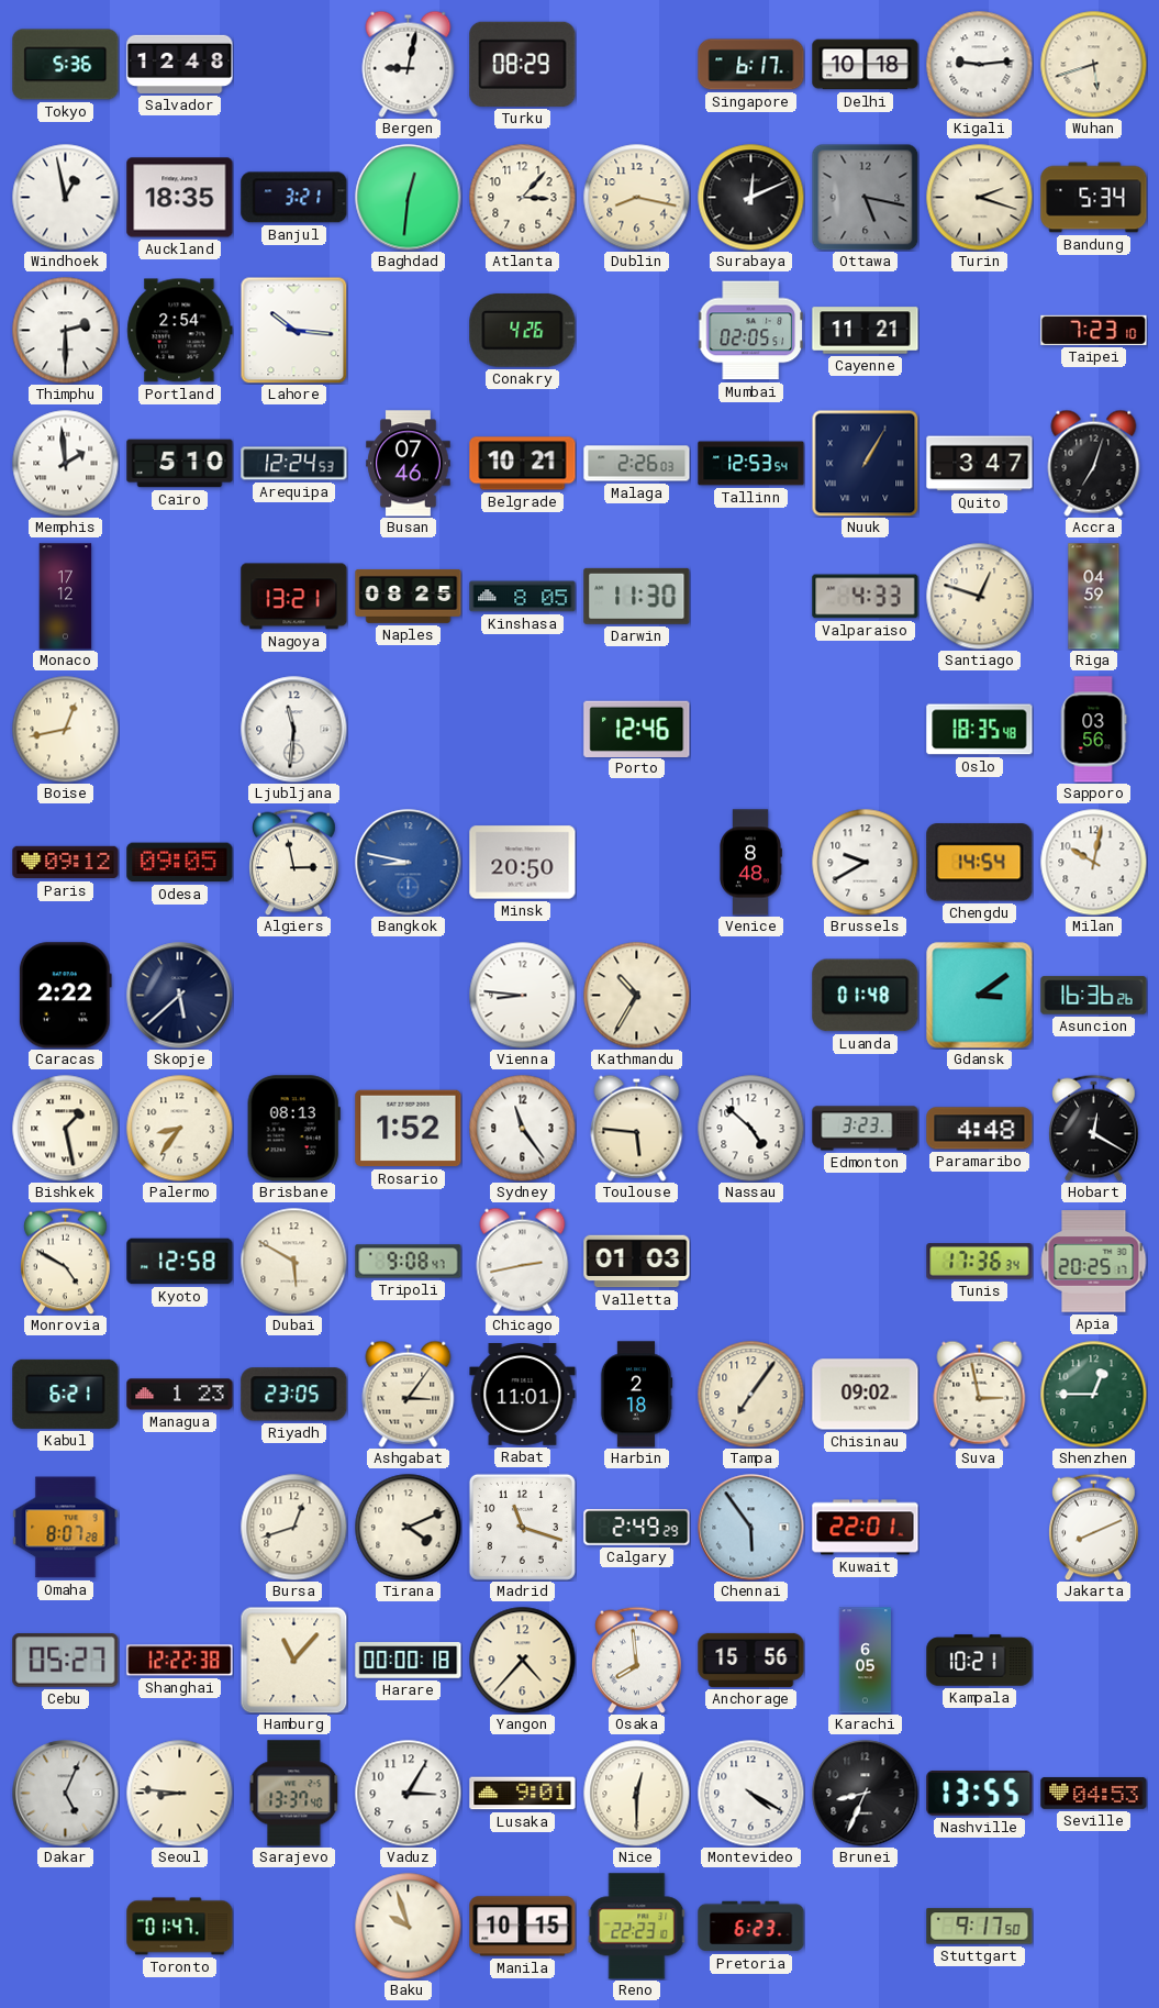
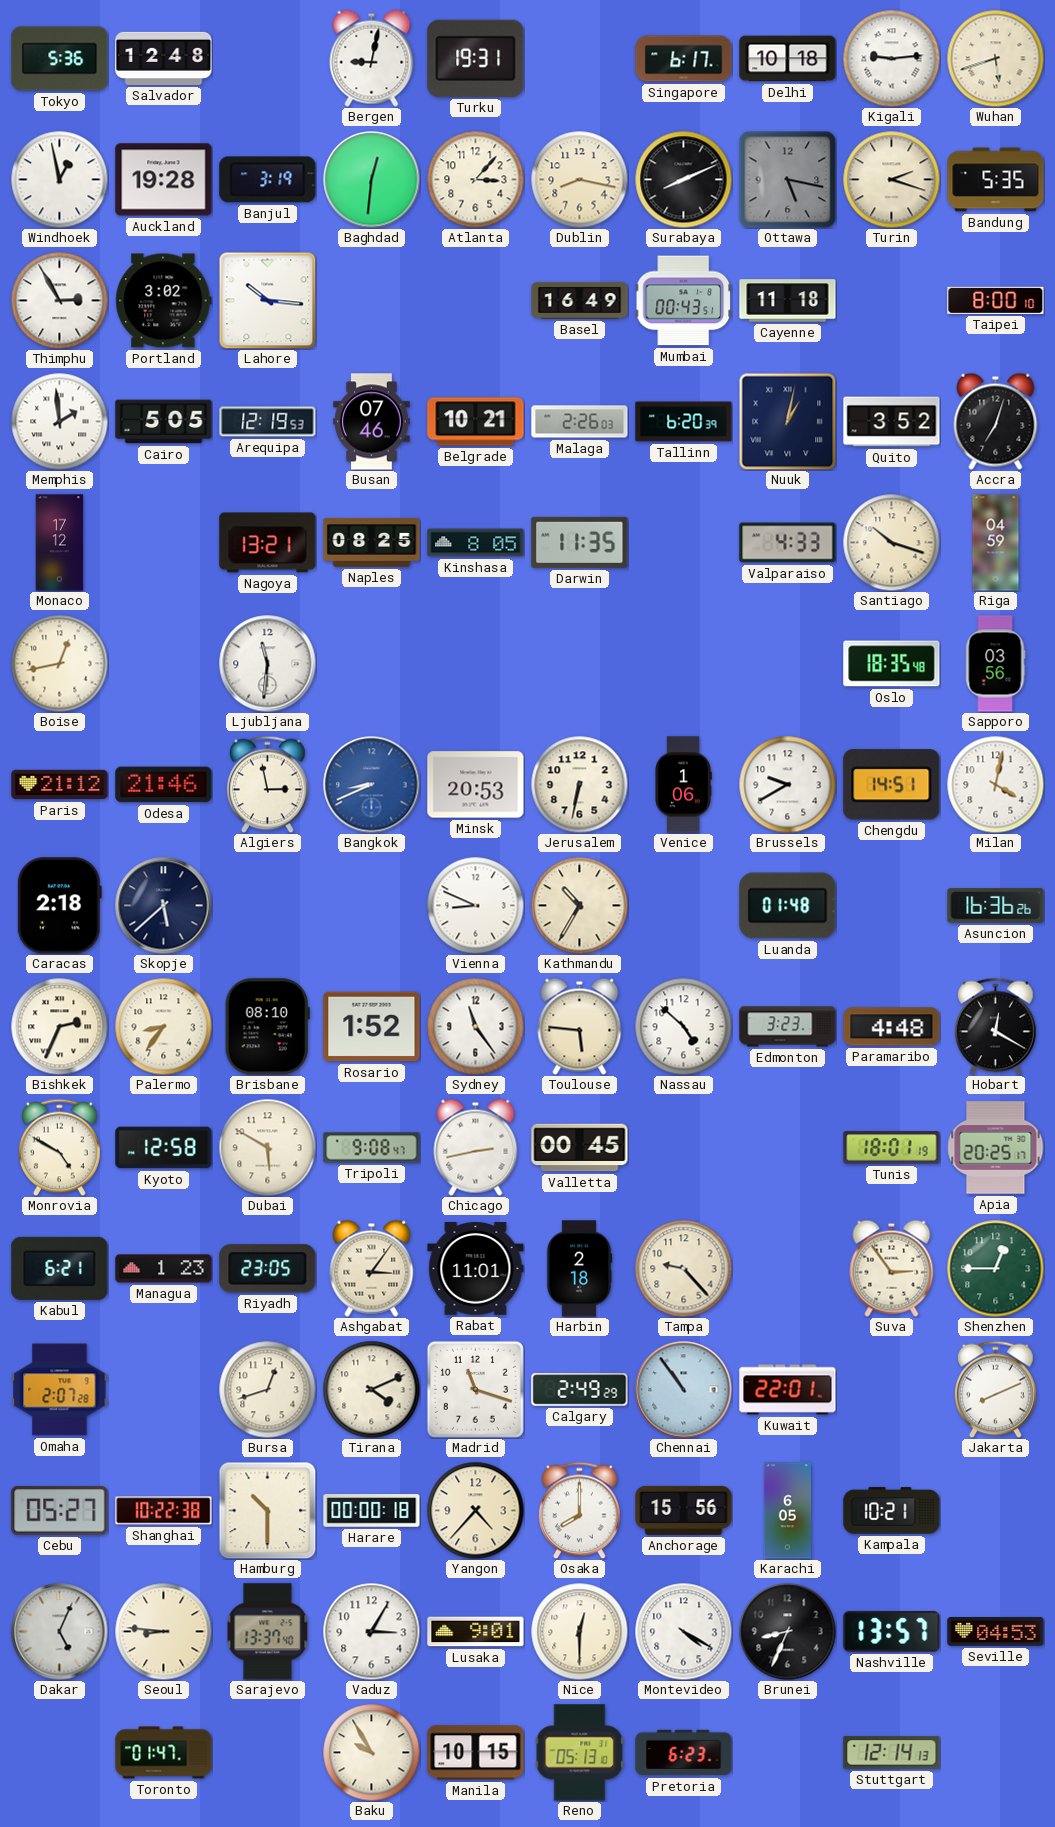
Turku: 08:29 -> 19:31 (476, 58)
Auckland: 18:35 -> 19:28 (164, 180)
Banjul: 3:21 -> 3:19 (268, 180)
Surabaya: 12:11 -> 8:11 (683, 179)
Bandung: 5:34 -> 5:35 (996, 180)
Thimphu: 2:30 -> 2:55 (59, 300)
Portland: 2:54 -> 3:02 (164, 301)
Conakry: 4:26 -> none (523, 331)
Basel: none -> 16:49 (580, 301)
Mumbai: 02:05 -> 00:43 (683, 301)
Cayenne: 11:21 -> 11:18 (788, 301)
Taipei: 7:23 -> 8:00 (996, 300)
Cairo: 5:10 -> 5:05 (164, 422)
Arequipa: 12:24 -> 12:19 (268, 422)
Tallinn: 12:53 -> 6:20 (684, 422)
Nuuk: 1:05 -> 1:02 (787, 421)
Quito: 3:47 -> 3:52 (892, 422)
Darwin: 11:30 -> 11:35 (580, 542)
Santiago: 12:48 -> 10:18 (891, 542)
Porto: 12:46 -> none (637, 729)
Paris: 09:12 -> 21:12 (60, 785)
Odesa: 09:05 -> 21:46 (164, 785)
Bangkok: 8:47 -> 8:41 (372, 785)
Minsk: 20:50 -> 20:53 (476, 785)
Jerusalem: none -> 6:32 (579, 784)
Venice: 8:48 -> 1:06 (683, 785)
Chengdu: 14:54 -> 14:51 (892, 785)
Milan: 10:02 -> 4:02 (995, 784)
Caracas: 2:22 -> 2:18 (59, 906)
Vienna: 8:46 -> 8:49 (475, 905)
Gdansk: 3:09 -> none (980, 996)
Bishkek: 1:28 -> 2:34 (59, 1026)
Brisbane: 08:13 -> 08:10 (267, 1027)
Valletta: 01:03 -> 00:45 (580, 1148)
Tunis: 17:36 -> 18:01 (892, 1148)
Tampa: 7:06 -> 9:23 (683, 1268)
Chisinau: 09:02 -> none (866, 1395)
Suva: 2:58 -> 2:54 (892, 1268)
Omaha: 8:07 -> 2:07 (60, 1390)
Chennai: 5:54 -> 10:54 (684, 1390)
Shanghai: 12:22 -> 10:22 (164, 1511)
Hamburg: 11:07 -> 10:30 (267, 1510)
Osaka: 7:59 -> 8:00 (580, 1510)
Nashville: 13:55 -> 13:57 (892, 1632)
Baku: 9:57 -> 9:55 (371, 1752)
Reno: 22:23 -> 05:13 (580, 1753)
Stuttgart: 9:17 -> 12:14 (892, 1753)
